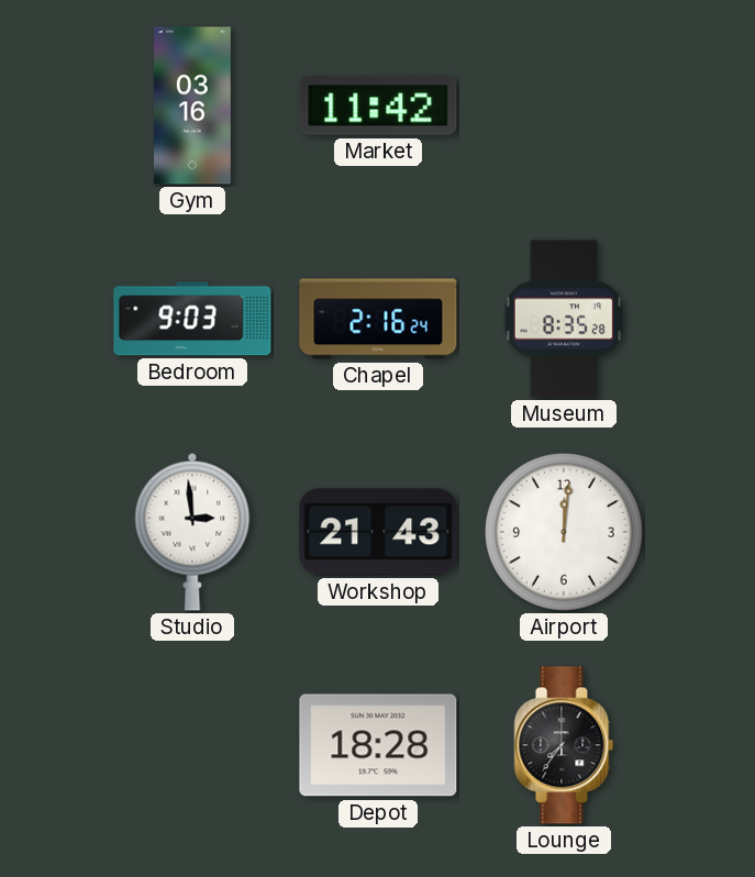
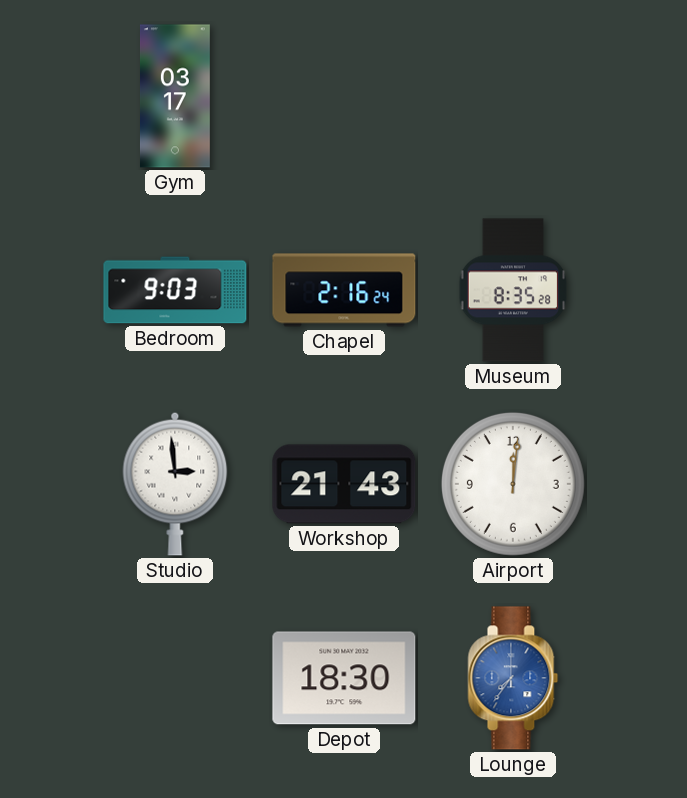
Gym: 03:16 -> 03:17 (175, 96)
Market: 11:42 -> none (378, 106)
Depot: 18:28 -> 18:30 (344, 678)
Lounge dial: black -> blue (513, 678)
